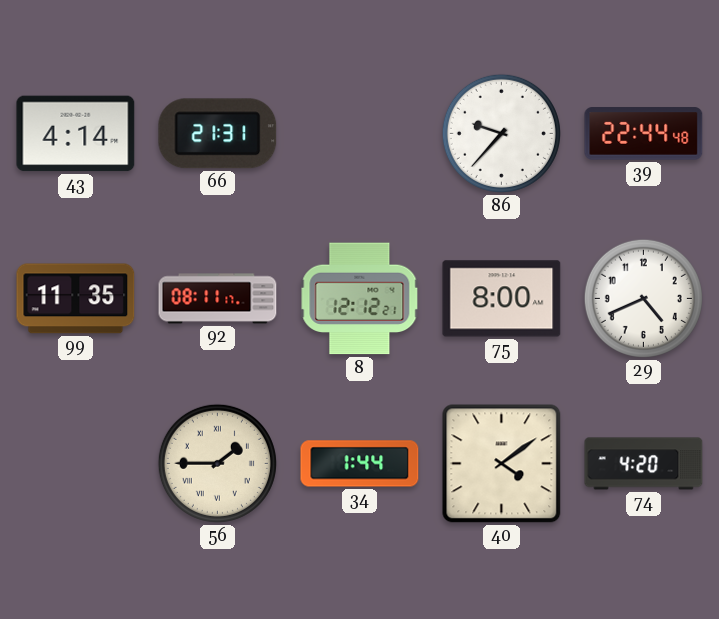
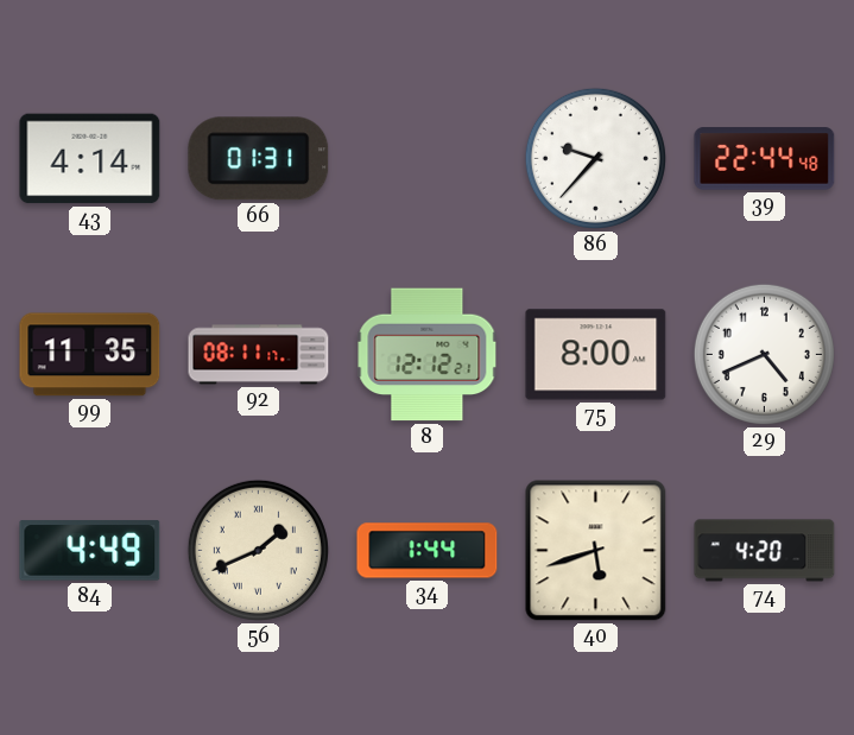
66: 21:31 -> 01:31 (259, 159)
84: none -> 4:49 (90, 551)
56: 1:45 -> 1:41 (258, 550)
40: 4:09 -> 5:42 (596, 551)
